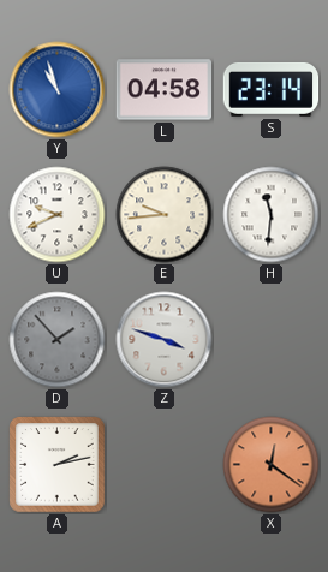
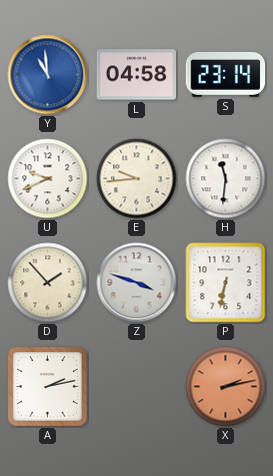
Y: 10:57 -> 10:59 (48, 75)
D dial: grey -> cream (48, 283)
P: none -> 6:32 (226, 283)
X: 12:21 -> 2:13 (226, 387)
